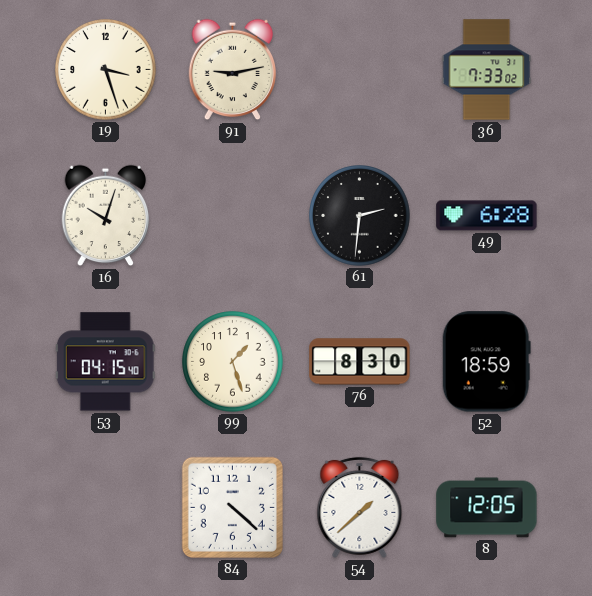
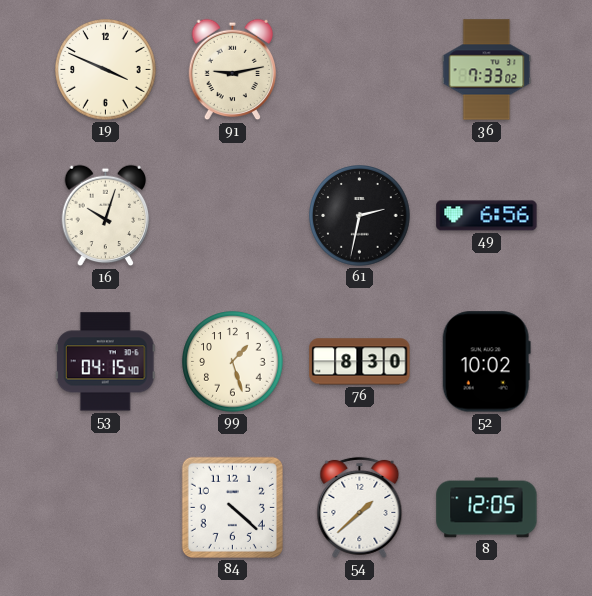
19: 3:27 -> 3:49 (106, 70)
61: 2:31 -> 2:32 (360, 216)
49: 6:28 -> 6:56 (487, 216)
52: 18:59 -> 10:02 (486, 362)
